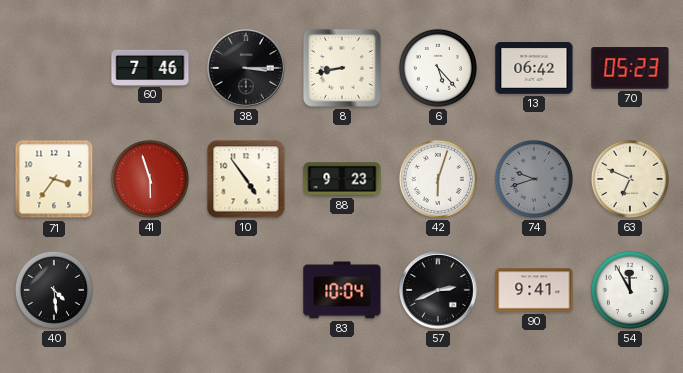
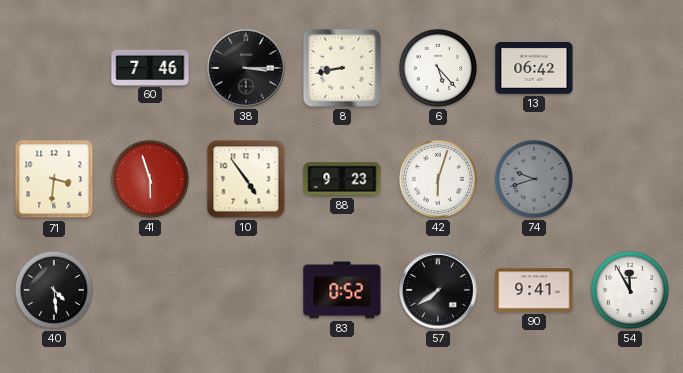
70: 05:23 -> none (630, 68)
71: 3:36 -> 3:31 (54, 179)
63: 6:49 -> none (630, 179)
83: 10:04 -> 0:52 (342, 290)
57: 2:41 -> 7:39 (439, 291)
